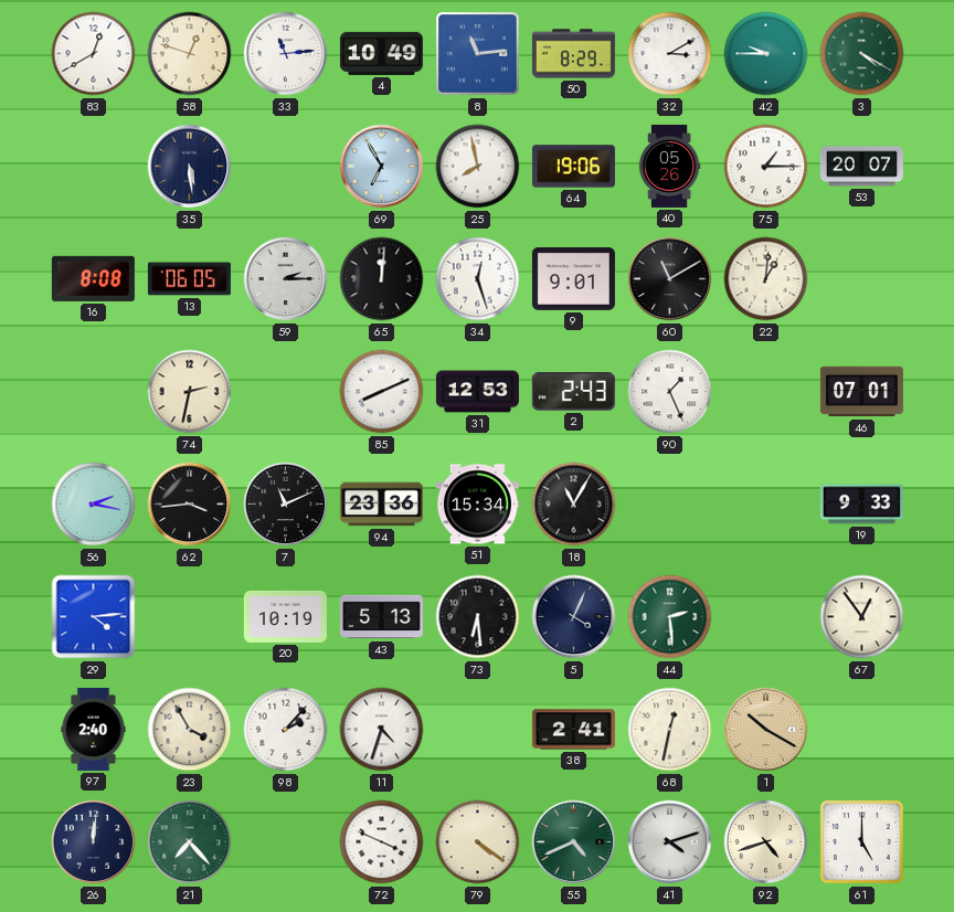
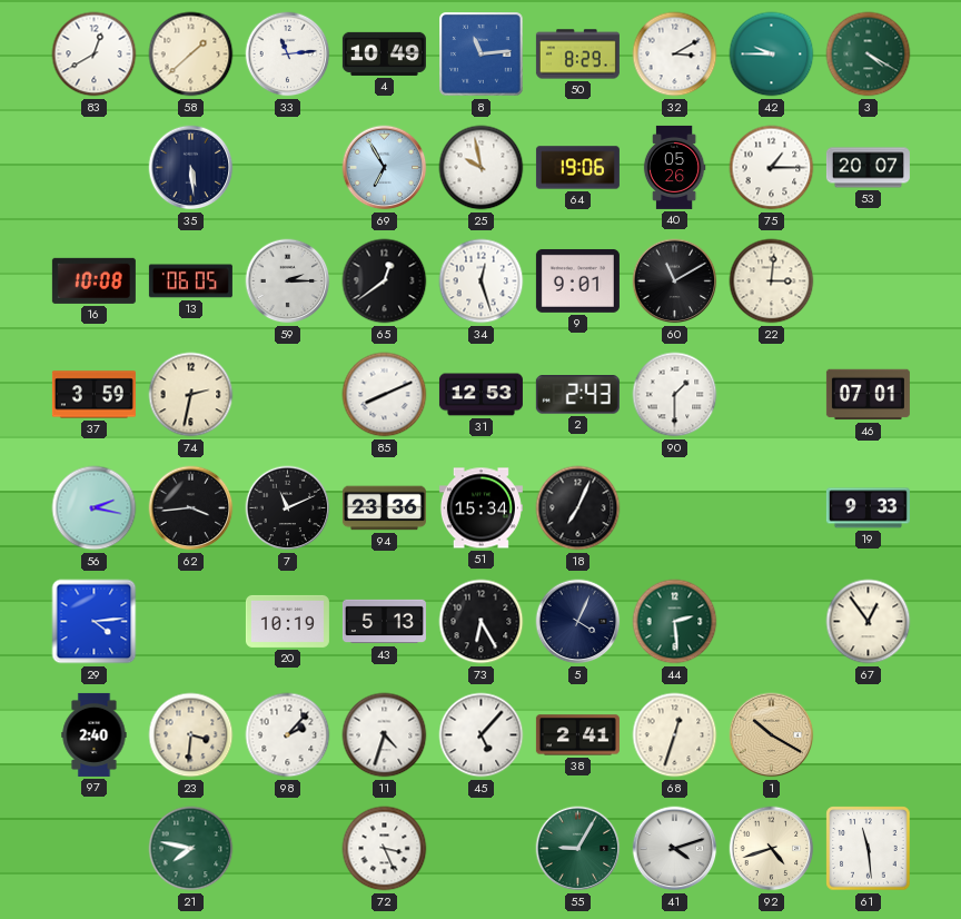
58: 12:48 -> 1:38 (191, 55)
25: 7:58 -> 9:58 (482, 168)
16: 8:08 -> 10:08 (93, 280)
65: 12:01 -> 12:39 (385, 281)
22: 1:01 -> 3:01 (772, 281)
37: none -> 3:59 (93, 395)
90: 1:26 -> 1:30 (675, 395)
18: 11:05 -> 7:04 (578, 508)
73: 6:29 -> 6:25 (482, 622)
23: 3:55 -> 3:31 (191, 735)
45: none -> 5:07 (482, 735)
68: 12:32 -> 12:33 (675, 735)
26: 12:01 -> none (94, 842)
21: 7:23 -> 7:47 (191, 849)
72: 3:49 -> 3:26 (385, 849)
79: 4:21 -> none (478, 842)
55: 4:41 -> 9:05 (578, 849)
61: 5:00 -> 11:29 (869, 849)
